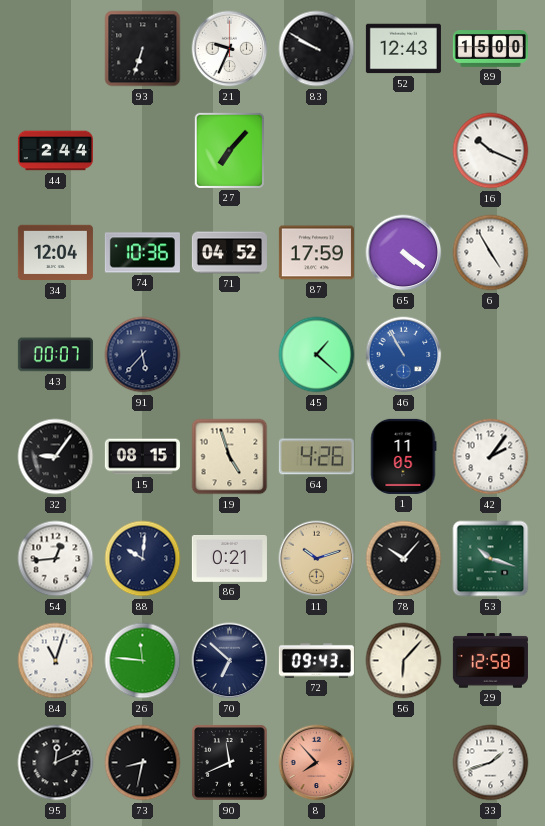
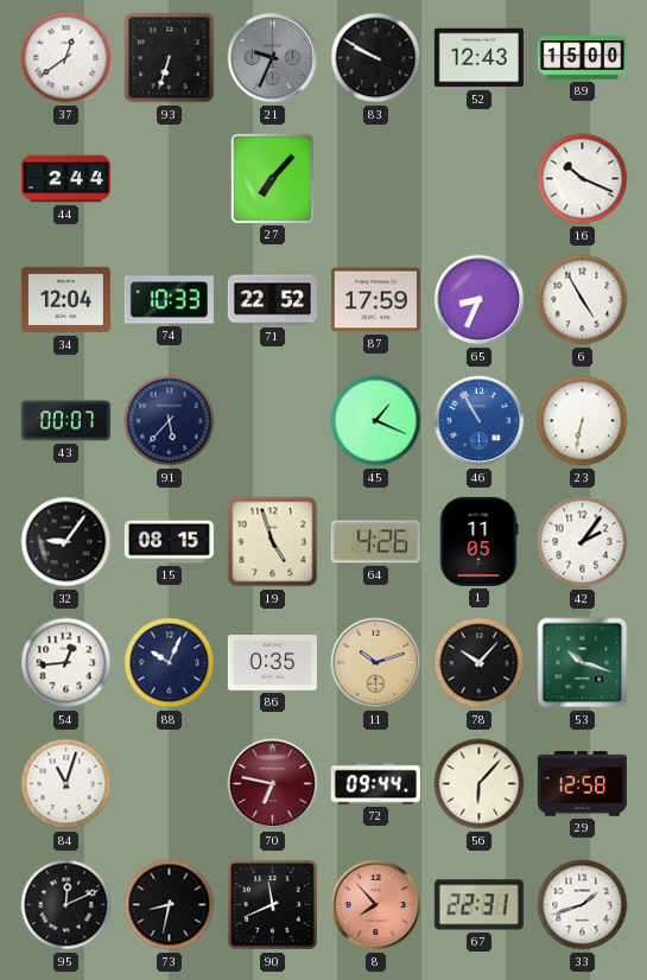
37: none -> 12:39 (66, 58)
21 dial: white -> grey (273, 58)
74: 10:36 -> 10:33 (169, 300)
71: 04:52 -> 22:52 (272, 300)
65: 4:21 -> 8:34 (480, 300)
45: 1:22 -> 1:19 (376, 421)
23: none -> 6:32 (583, 421)
88: 10:01 -> 10:04 (170, 663)
86: 0:21 -> 0:35 (272, 663)
26: 11:46 -> none (143, 661)
70: 6:52 -> 6:47 (273, 784)
70 dial: navy -> burgundy (273, 784)
72: 09:43 -> 09:44 (375, 784)
67: none -> 22:31 (478, 905)
